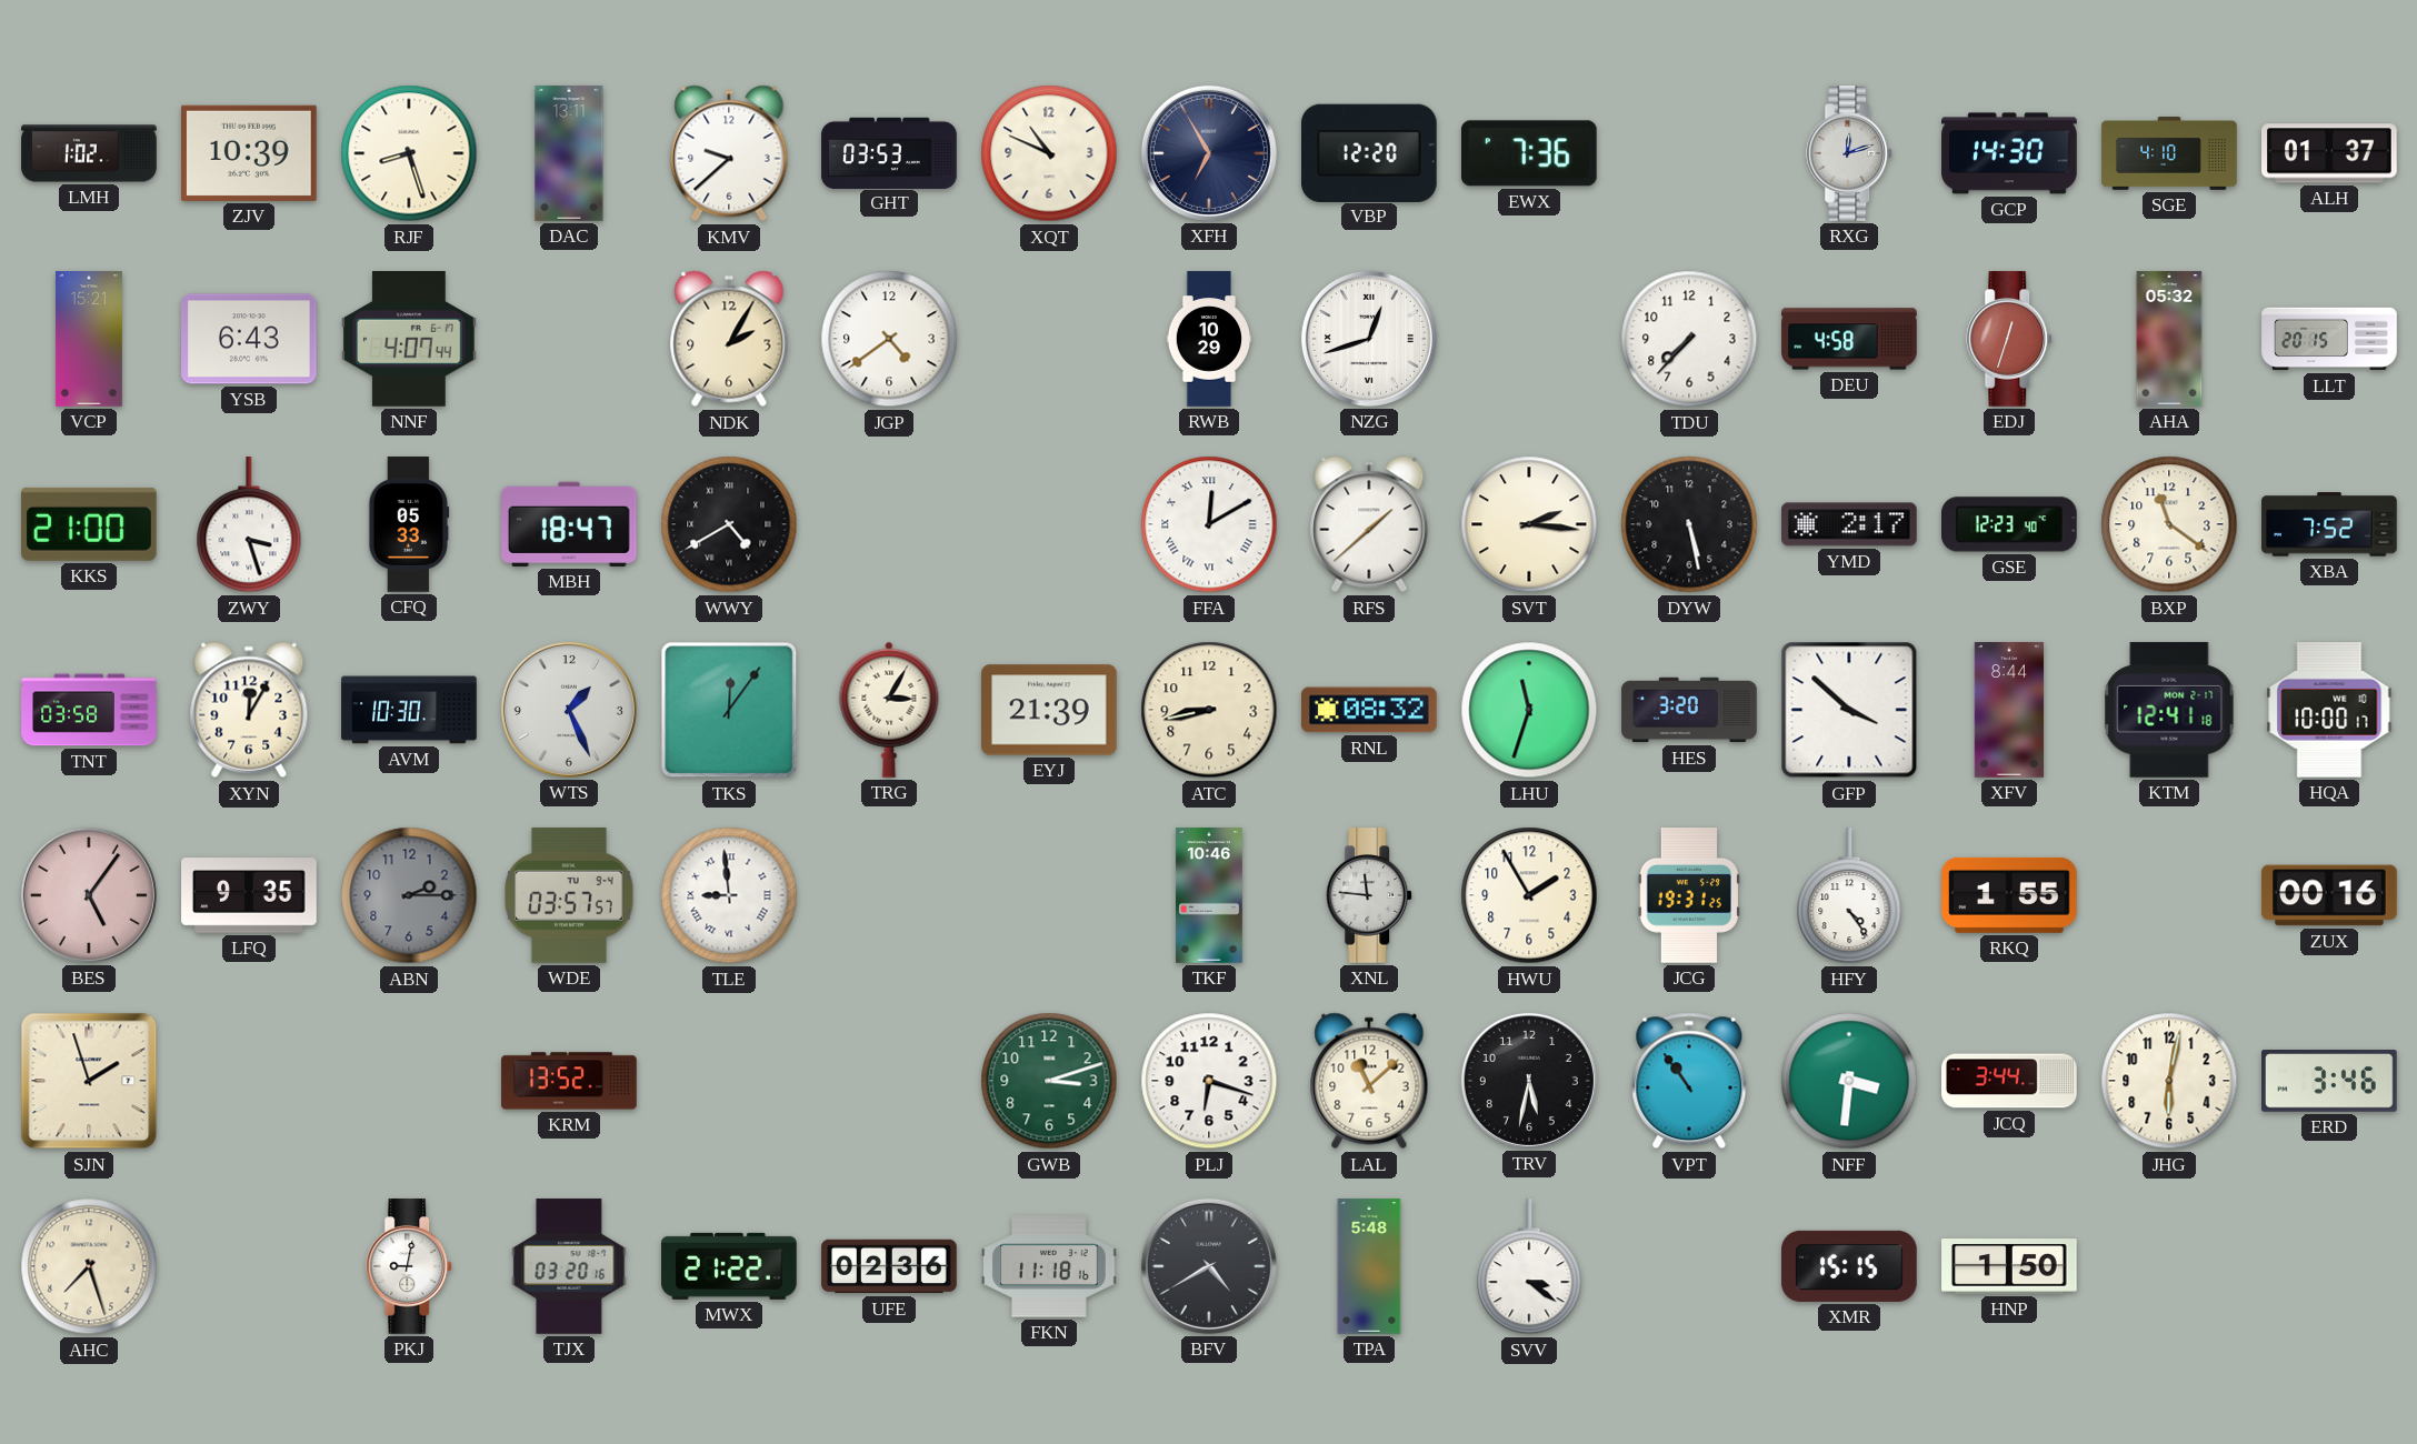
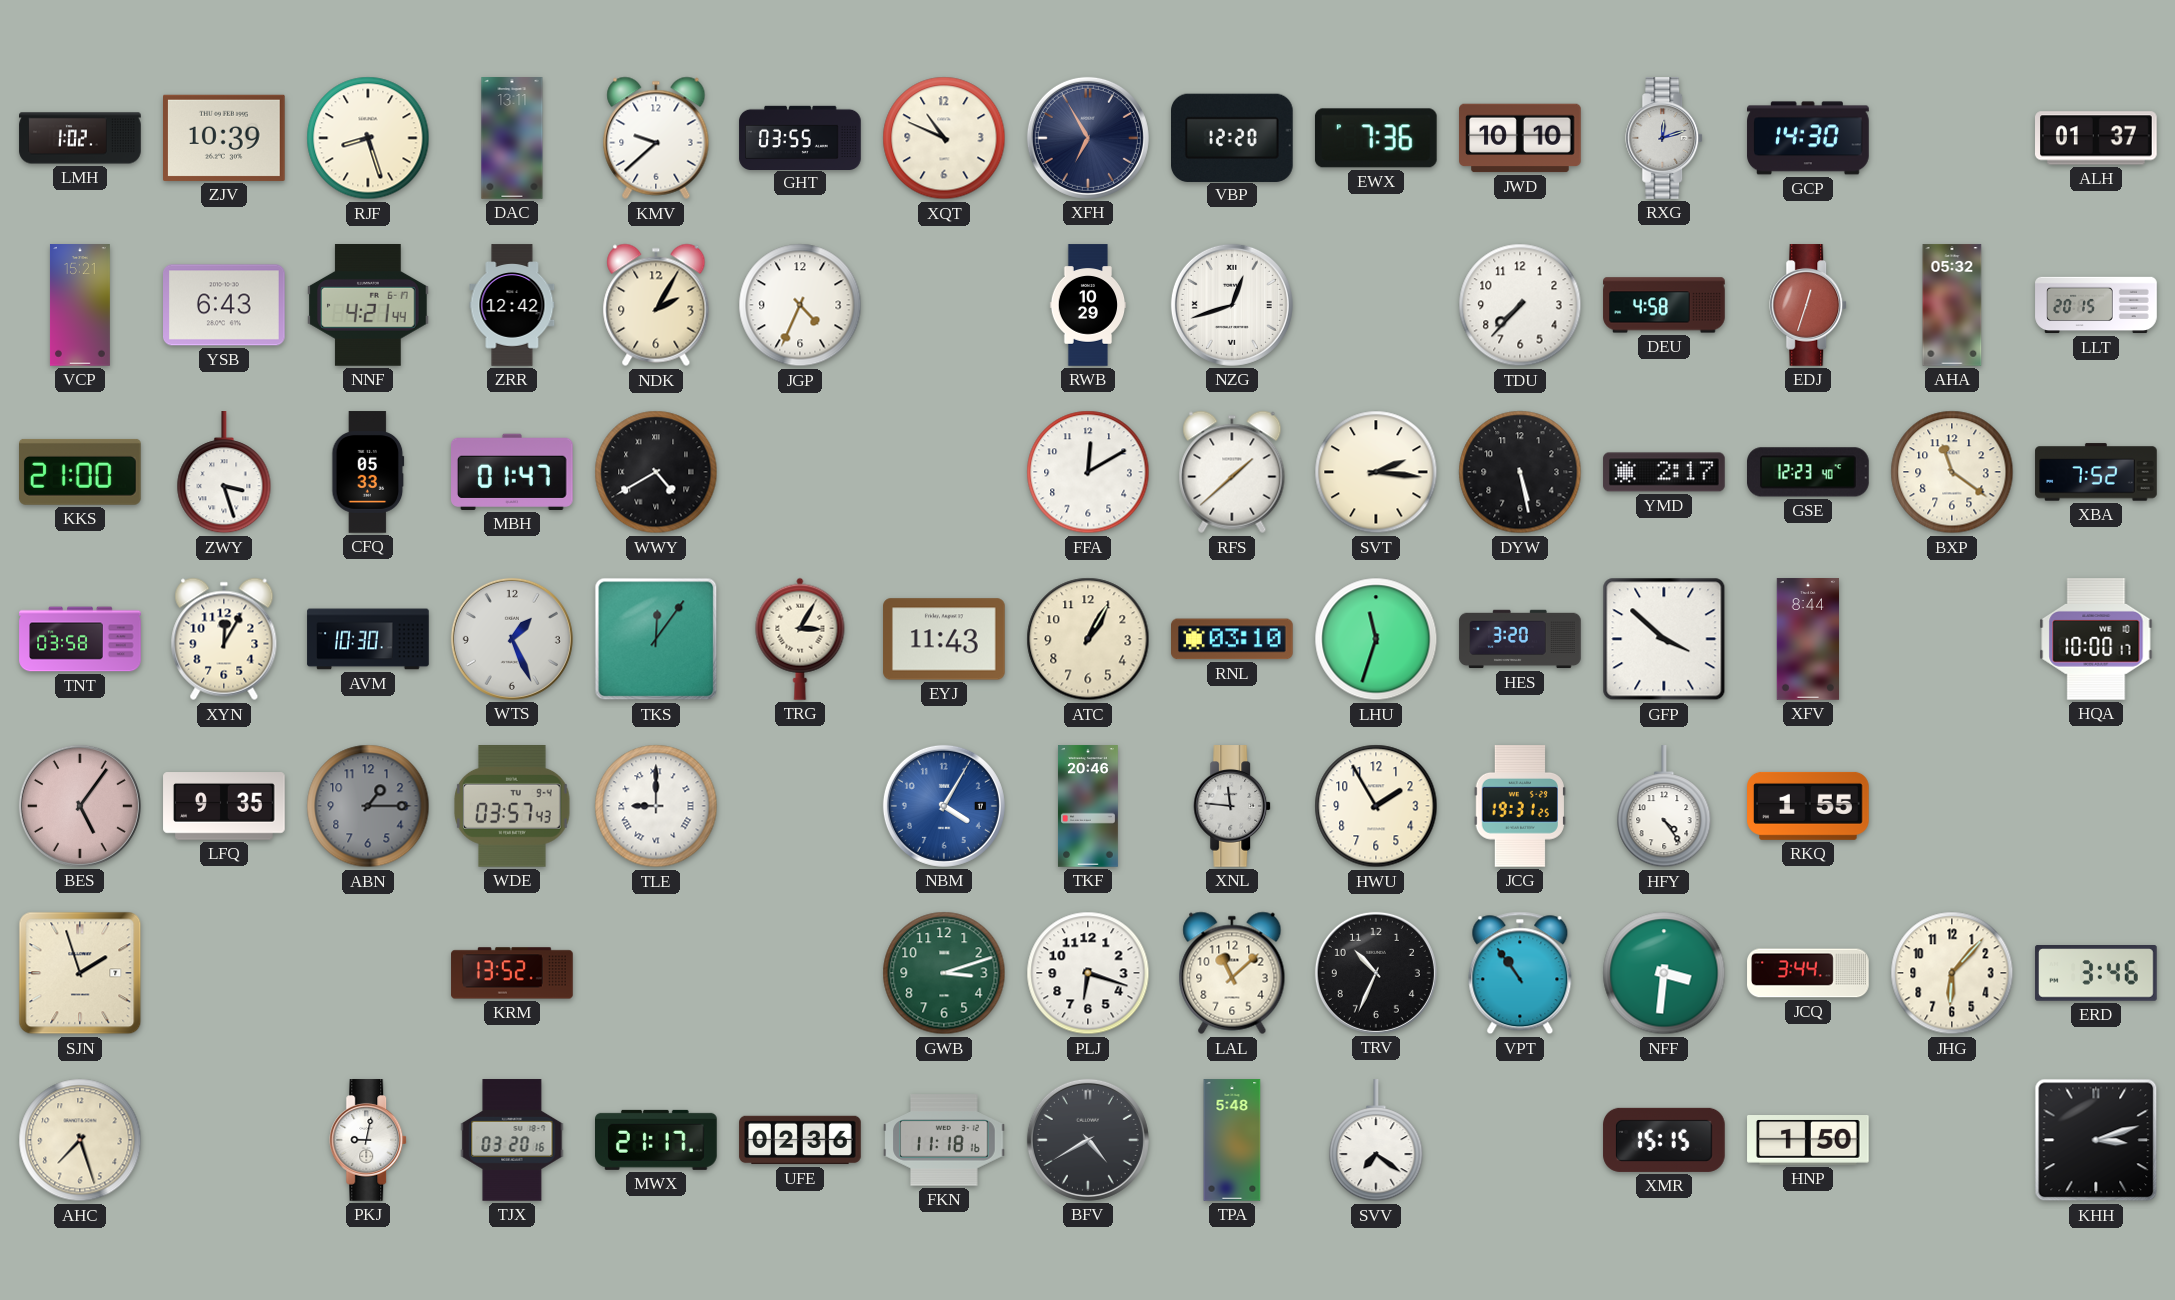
GHT: 03:53 -> 03:55 (800, 137)
JWD: none -> 10:10 (1520, 138)
SGE: 4:10 -> none (2169, 153)
NNF: 4:07 -> 4:21 (369, 306)
ZRR: none -> 12:42 (512, 305)
JGP: 4:39 -> 4:34 (800, 305)
MBH: 18:47 -> 01:47 (513, 472)
FFA numerals: Roman -> Arabic (1088, 472)
EYJ: 21:39 -> 11:43 (944, 639)
ATC: 8:43 -> 1:05 (1088, 639)
RNL: 08:32 -> 03:10 (1233, 639)
KTM: 12:41 -> none (2169, 710)
ABN: 2:15 -> 1:15 (368, 806)
WDE: 03:57:57 -> 03:57:43 (512, 807)
TLE: 8:59 -> 9:00 (656, 806)
NBM: none -> 4:05 (944, 806)
TKF: 10:46 -> 20:46 (1088, 806)
ZUX: 00:16 -> none (2329, 895)
TRV: 5:32 -> 10:34 (1376, 973)
JHG: 6:02 -> 6:07 (1952, 973)
MWX: 21:22 -> 21:17 (657, 1140)
SVV: 3:21 -> 7:21 (1376, 1141)
KHH: none -> 3:12 (2096, 1140)
